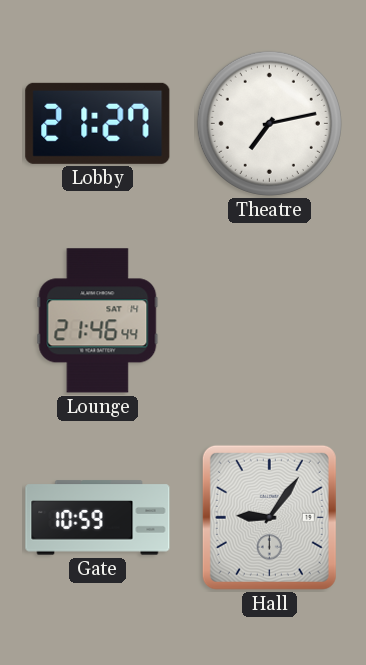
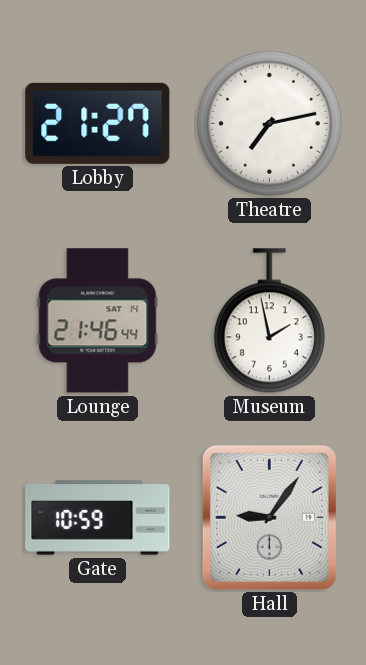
Museum: none -> 1:58 (269, 321)
